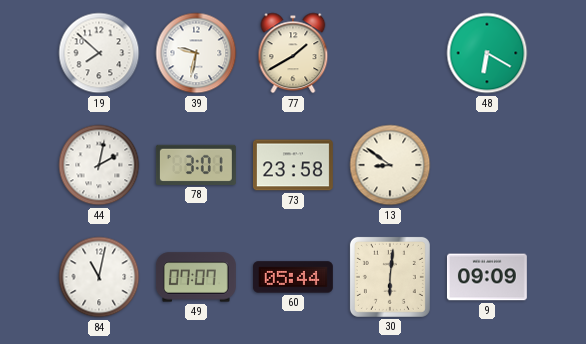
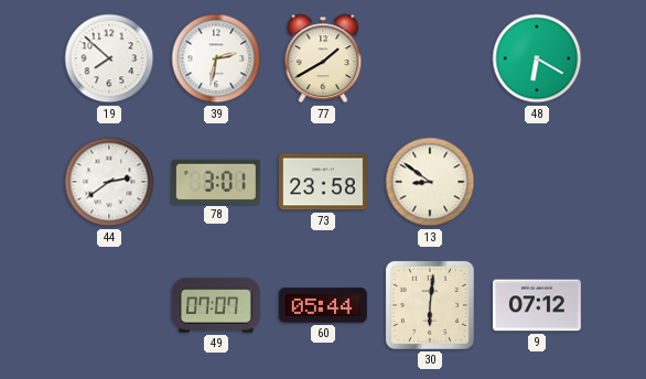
39: 9:32 -> 2:32 (216, 58)
44: 2:02 -> 2:39 (109, 182)
84: 11:02 -> none (99, 277)
9: 09:09 -> 07:12 (537, 305)
